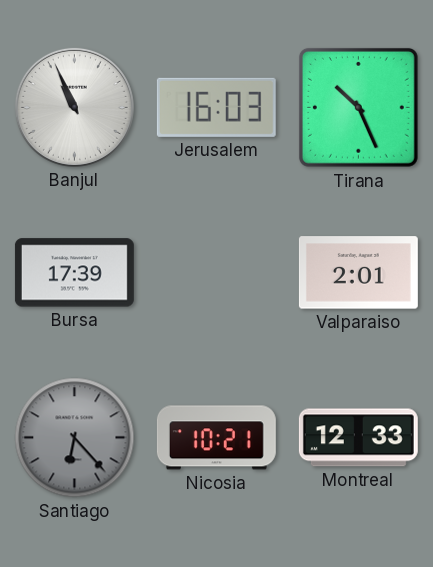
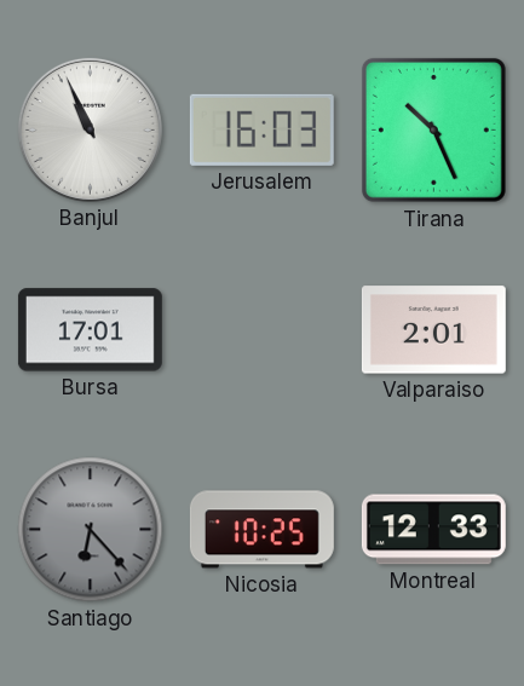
Bursa: 17:39 -> 17:01 (90, 330)
Nicosia: 10:21 -> 10:25 (261, 530)
